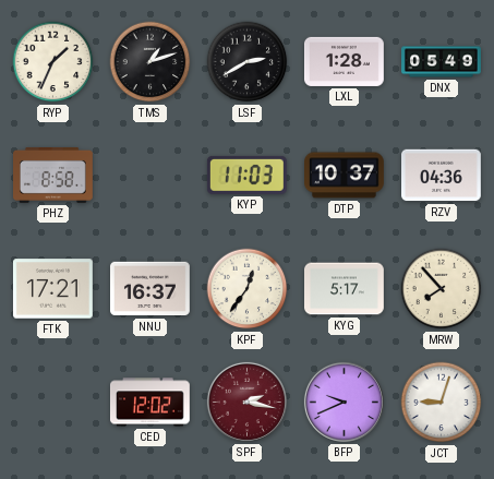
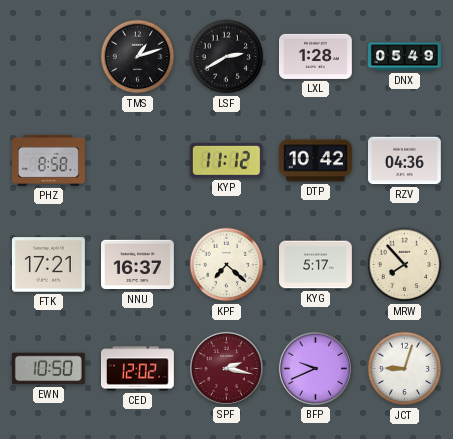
RYP: 1:34 -> none (53, 62)
KYP: 11:03 -> 11:12 (226, 160)
DTP: 10:37 -> 10:42 (316, 161)
KPF: 12:36 -> 7:22 (227, 265)
EWN: none -> 10:50 (48, 369)
